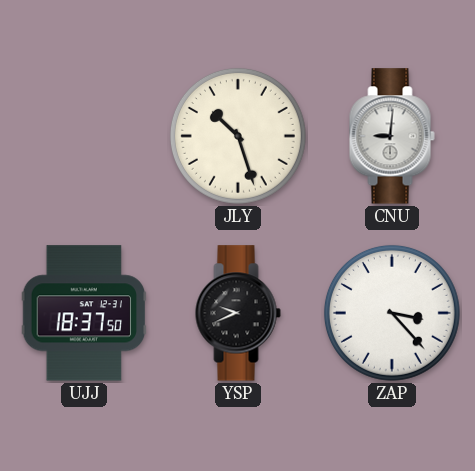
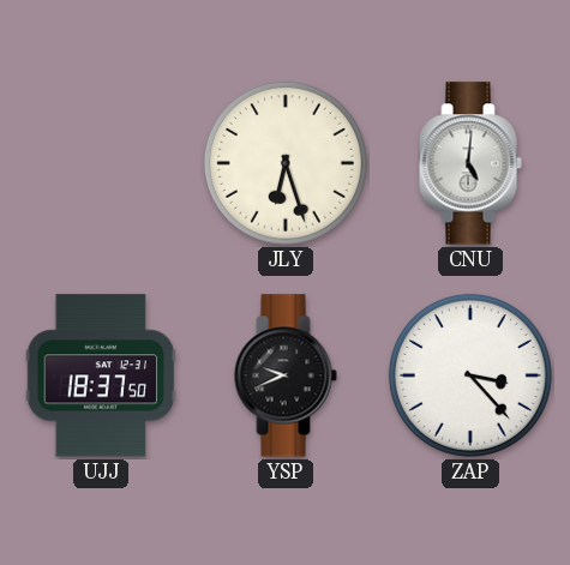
JLY: 10:27 -> 6:27 (286, 163)
CNU: 9:01 -> 5:01 (470, 163)
